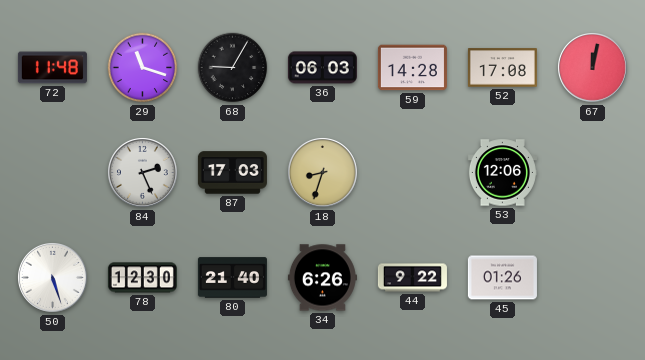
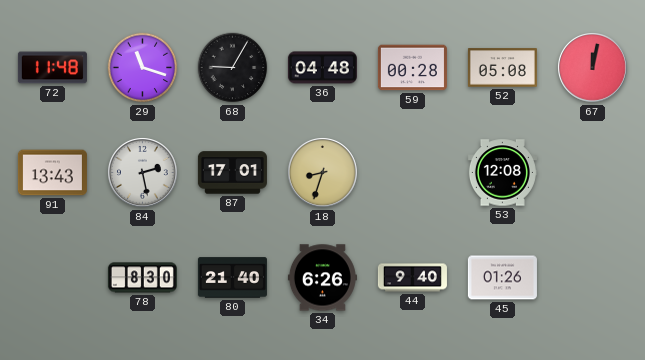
36: 06:03 -> 04:48 (322, 68)
59: 14:28 -> 00:28 (412, 68)
52: 17:08 -> 05:08 (502, 68)
91: none -> 13:43 (52, 173)
84: 2:26 -> 2:28 (143, 173)
87: 17:03 -> 17:01 (232, 173)
53: 12:06 -> 12:08 (502, 173)
50: 5:27 -> none (53, 278)
78: 12:30 -> 8:30 (142, 278)
44: 9:22 -> 9:40 (412, 278)
